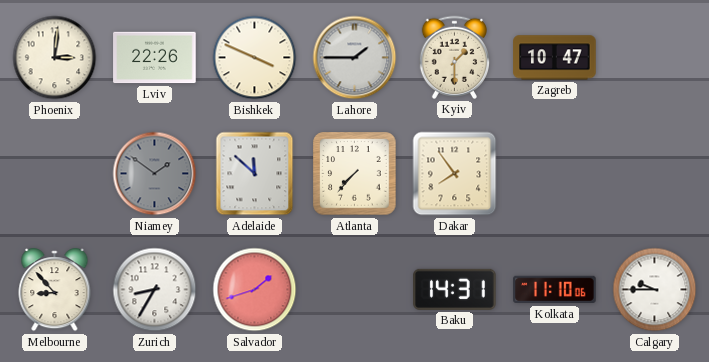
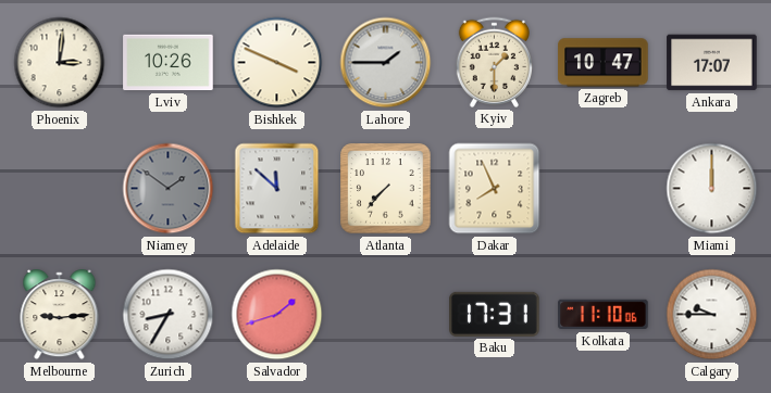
Lviv: 22:26 -> 10:26 (169, 63)
Ankara: none -> 17:07 (712, 63)
Dakar: 7:54 -> 7:56 (495, 189)
Miami: none -> 12:00 (712, 189)
Melbourne: 8:53 -> 9:14 (60, 315)
Baku: 14:31 -> 17:31 (495, 314)
